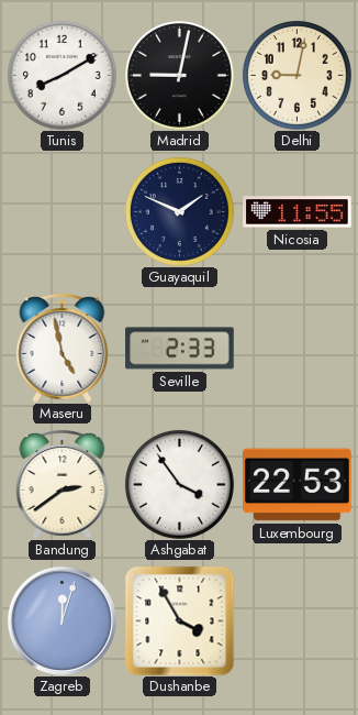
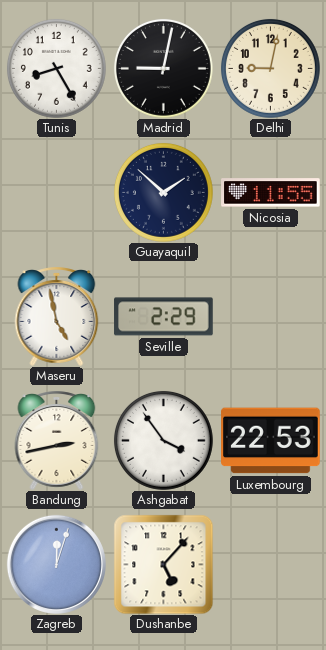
Tunis: 8:10 -> 8:25 (56, 68)
Guayaquil: 1:49 -> 1:52 (163, 192)
Seville: 2:33 -> 2:29 (164, 317)
Bandung: 2:39 -> 2:43 (57, 440)
Dushanbe: 3:55 -> 5:07 (163, 564)
